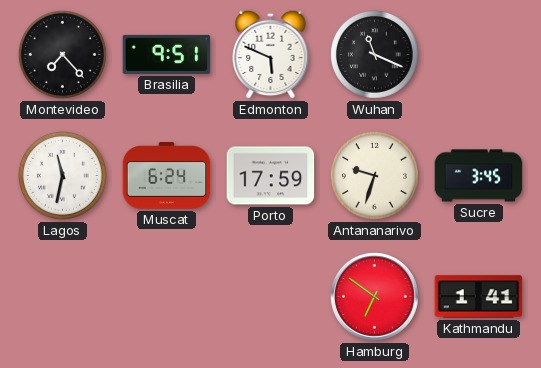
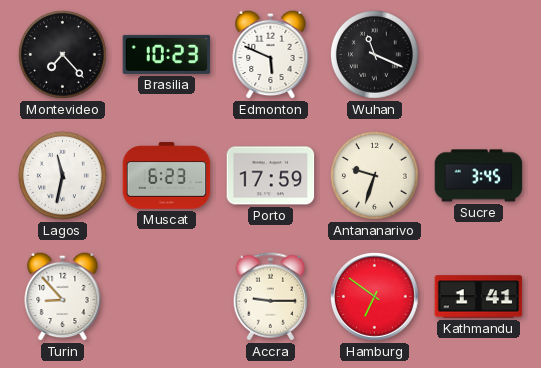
Brasilia: 9:51 -> 10:23 (167, 54)
Muscat: 6:24 -> 6:23 (167, 176)
Turin: none -> 8:53 (63, 296)
Accra: none -> 9:15 (270, 297)
